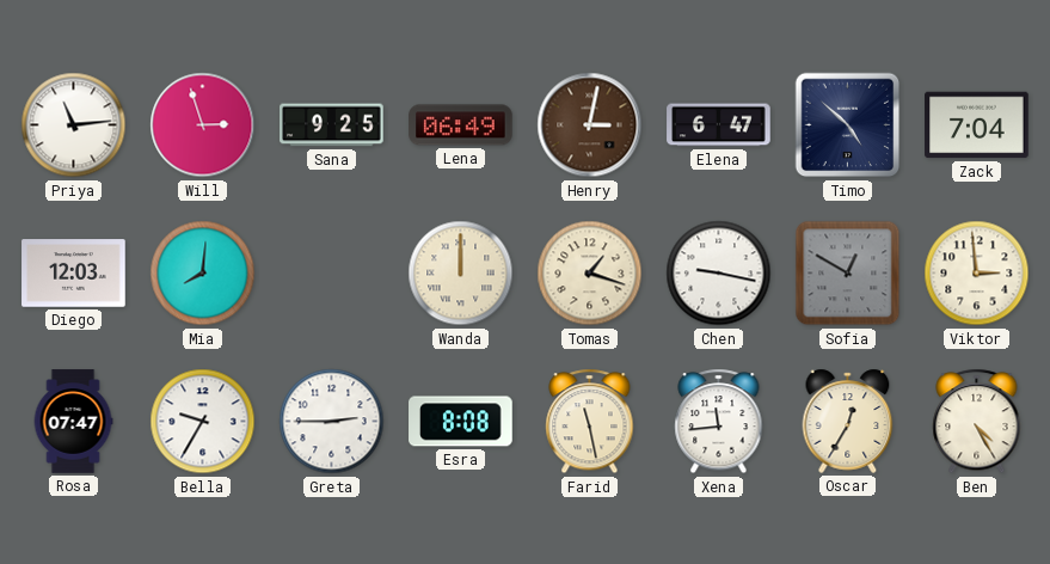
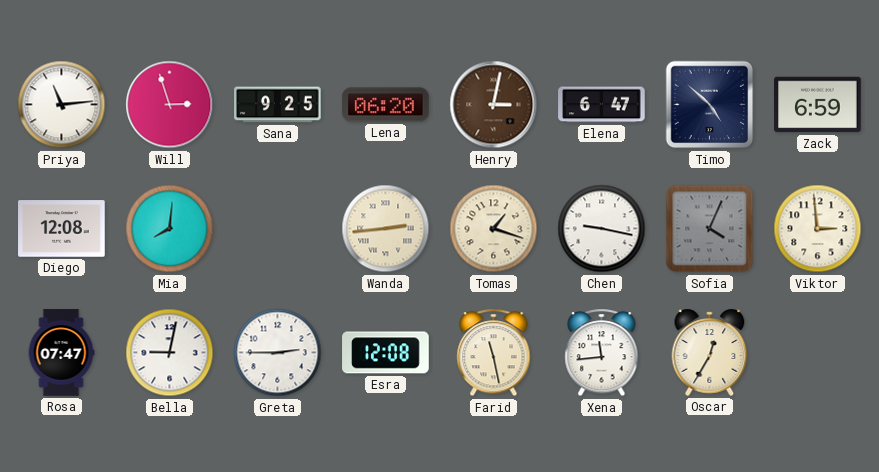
Lena: 06:49 -> 06:20 (386, 105)
Zack: 7:04 -> 6:59 (818, 105)
Diego: 12:03 -> 12:08 (62, 229)
Wanda: 12:00 -> 2:44 (386, 229)
Sofia: 12:50 -> 4:04 (710, 229)
Bella: 9:35 -> 9:02 (170, 353)
Esra: 8:08 -> 12:08 (386, 353)
Ben: 4:25 -> none (977, 422)
